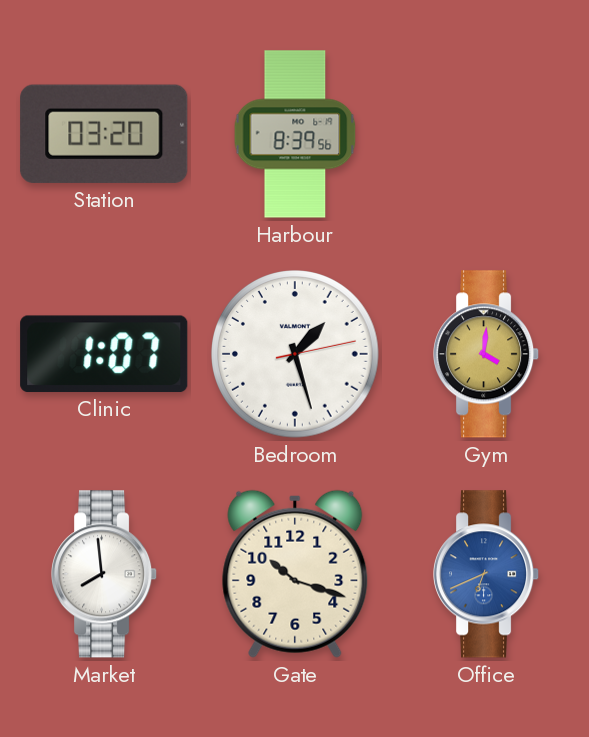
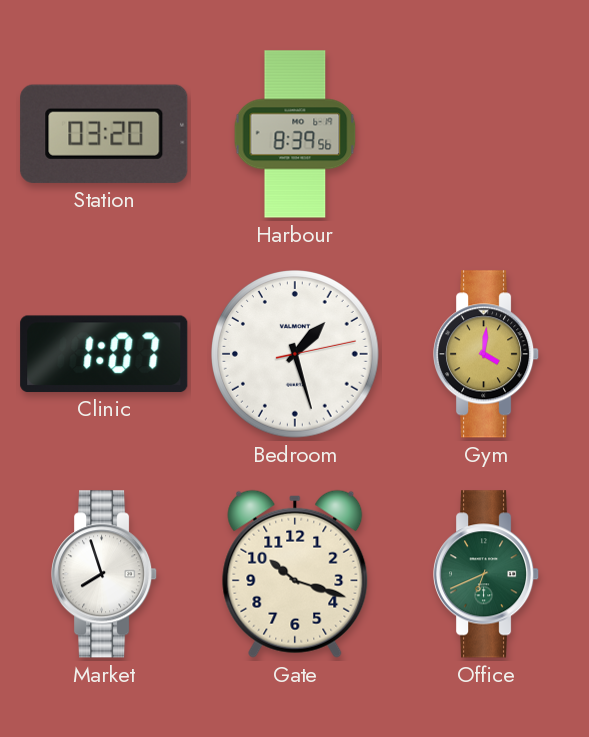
Market: 7:59 -> 7:57 (105, 574)
Office dial: blue -> green (487, 574)
